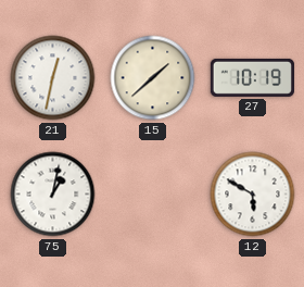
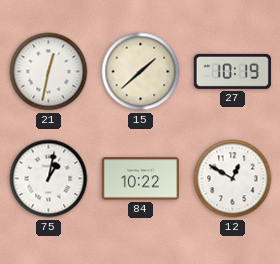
84: none -> 10:22 (140, 179)
12: 5:50 -> 12:50 (233, 179)
